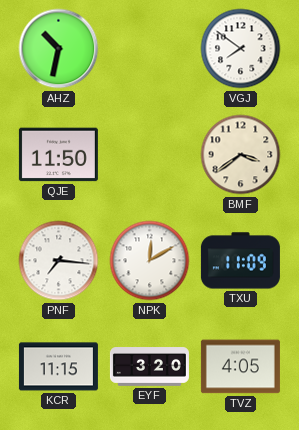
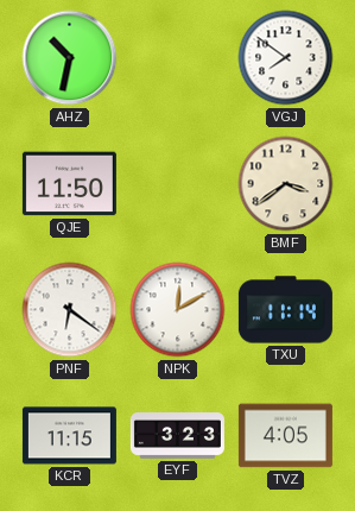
PNF: 7:16 -> 6:21 (70, 310)
TXU: 11:09 -> 11:14 (285, 310)
EYF: 3:20 -> 3:23 (177, 436)
